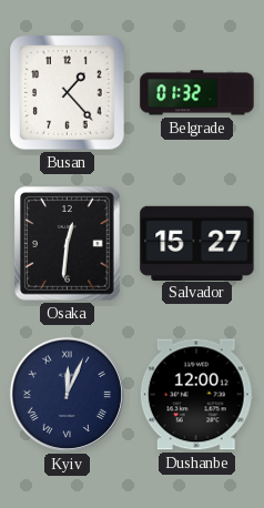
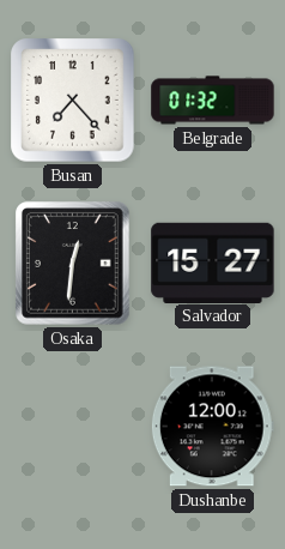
Busan: 1:23 -> 7:23 (73, 101)
Kyiv: 12:04 -> none (67, 394)
